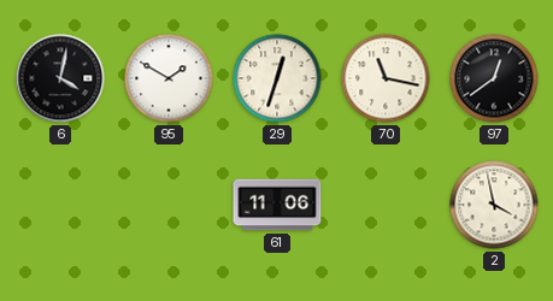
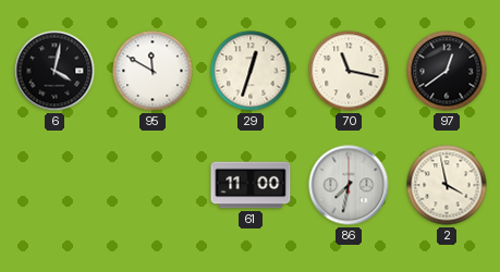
95: 1:50 -> 11:50 (153, 71)
61: 11:06 -> 11:00 (251, 185)
86: none -> 7:32 (349, 185)
